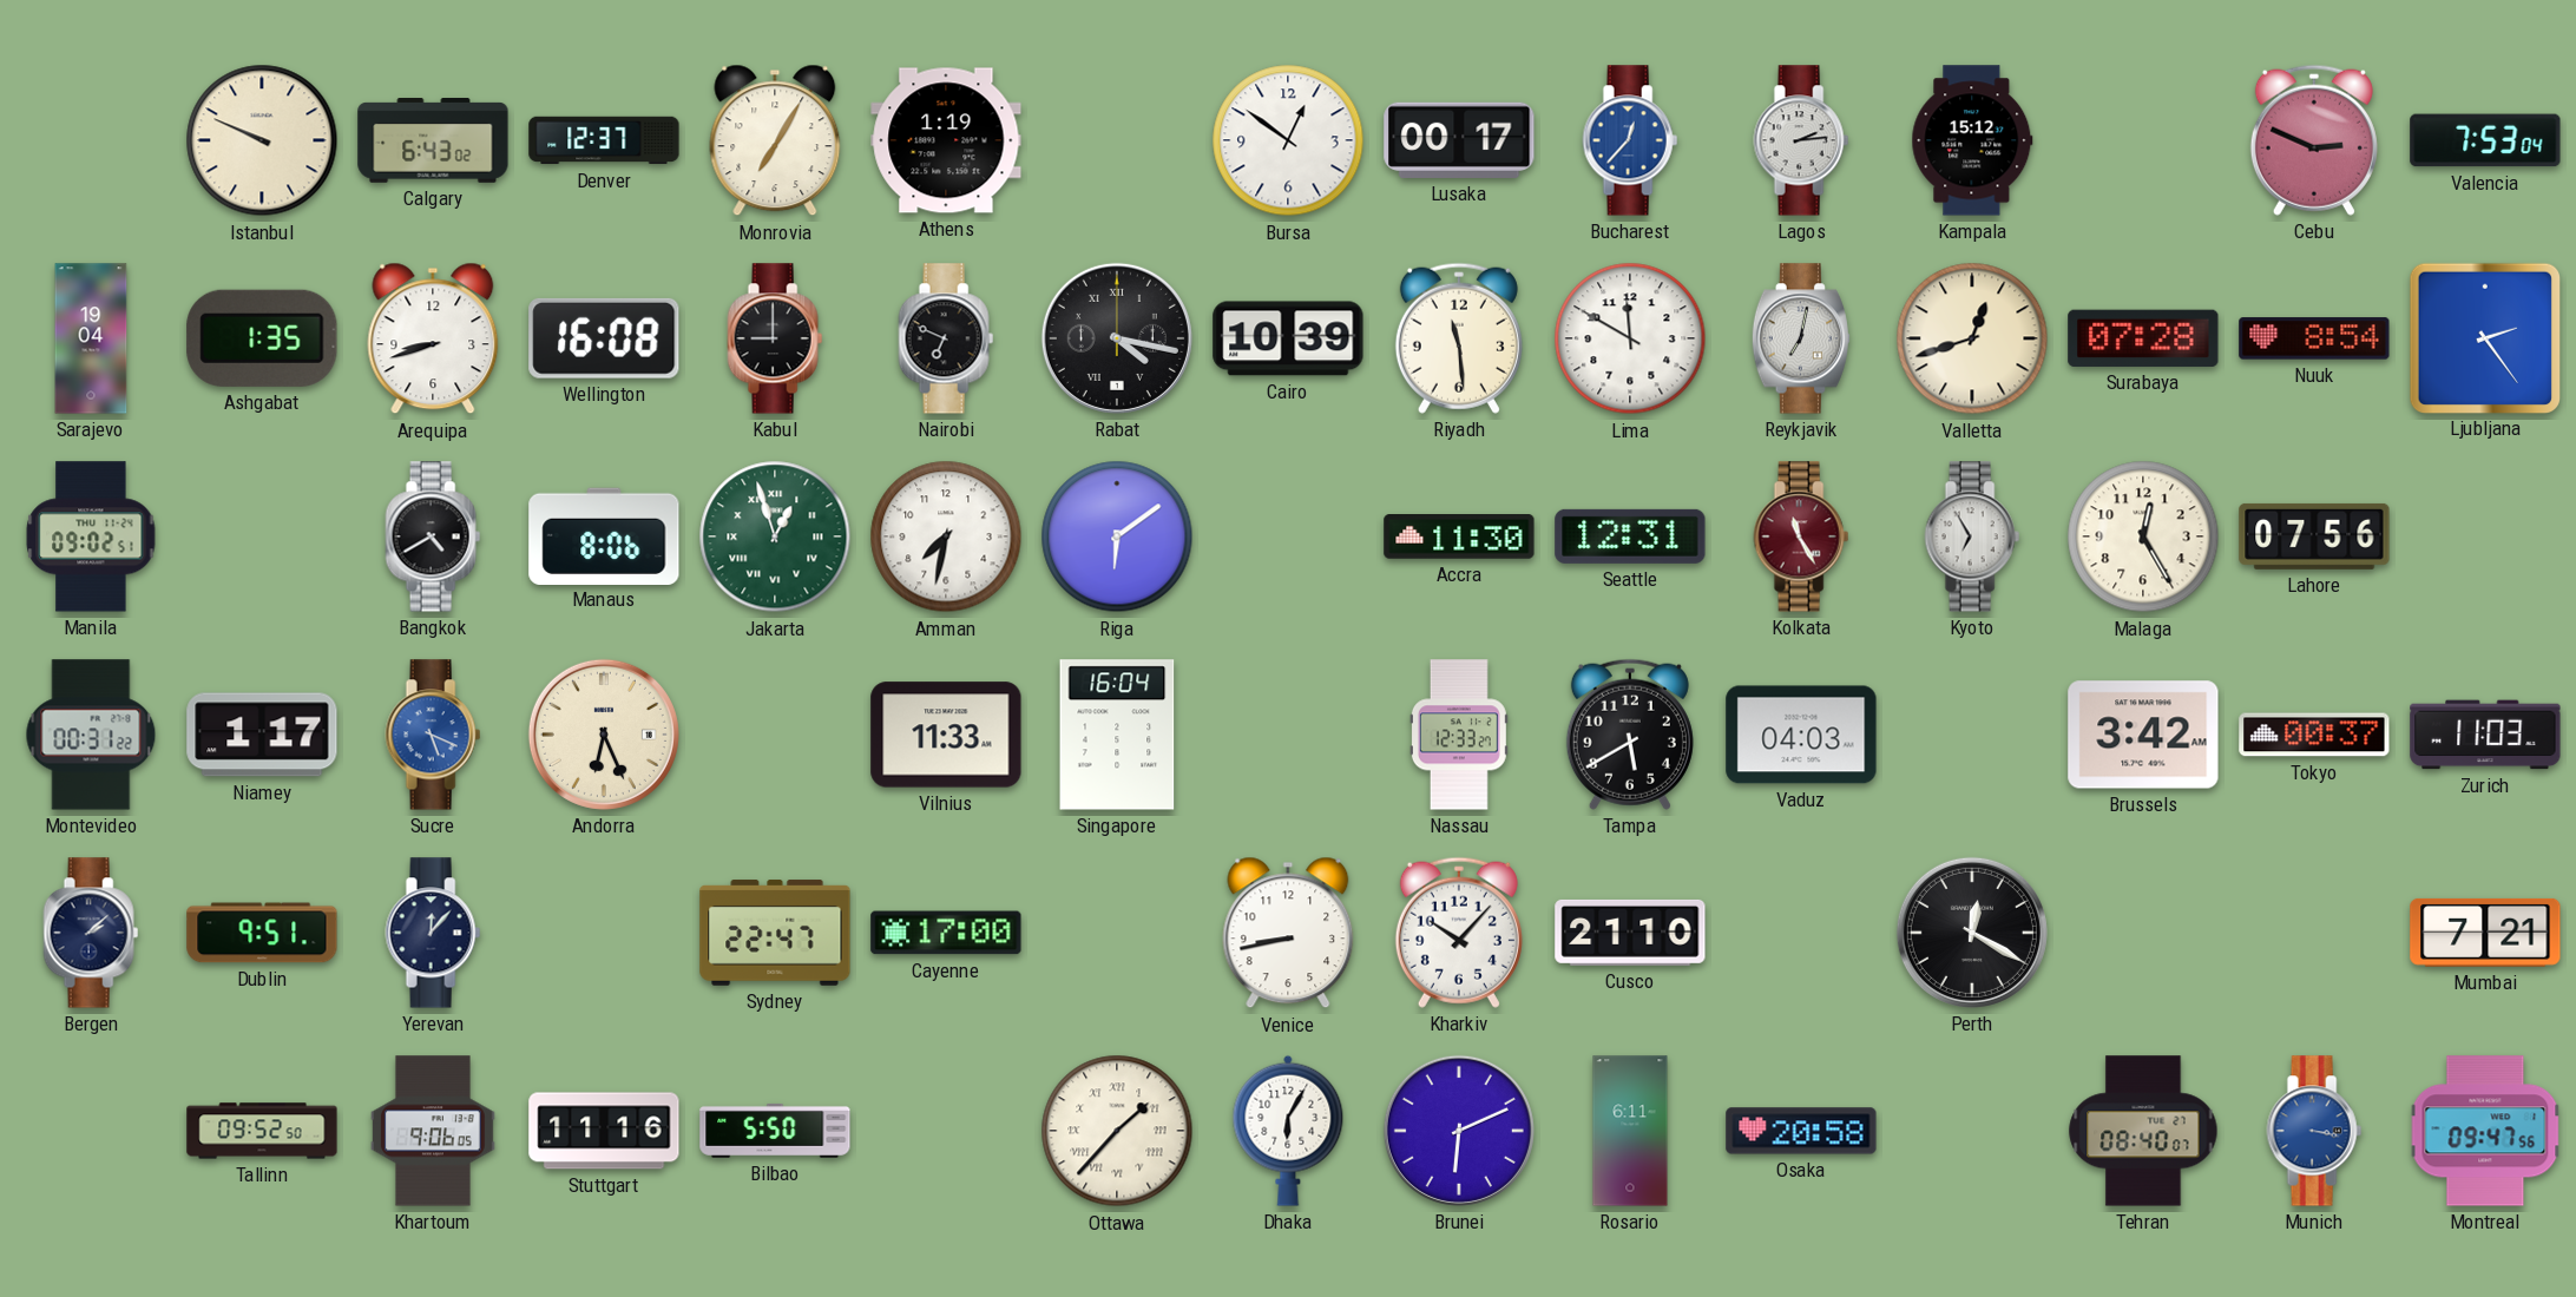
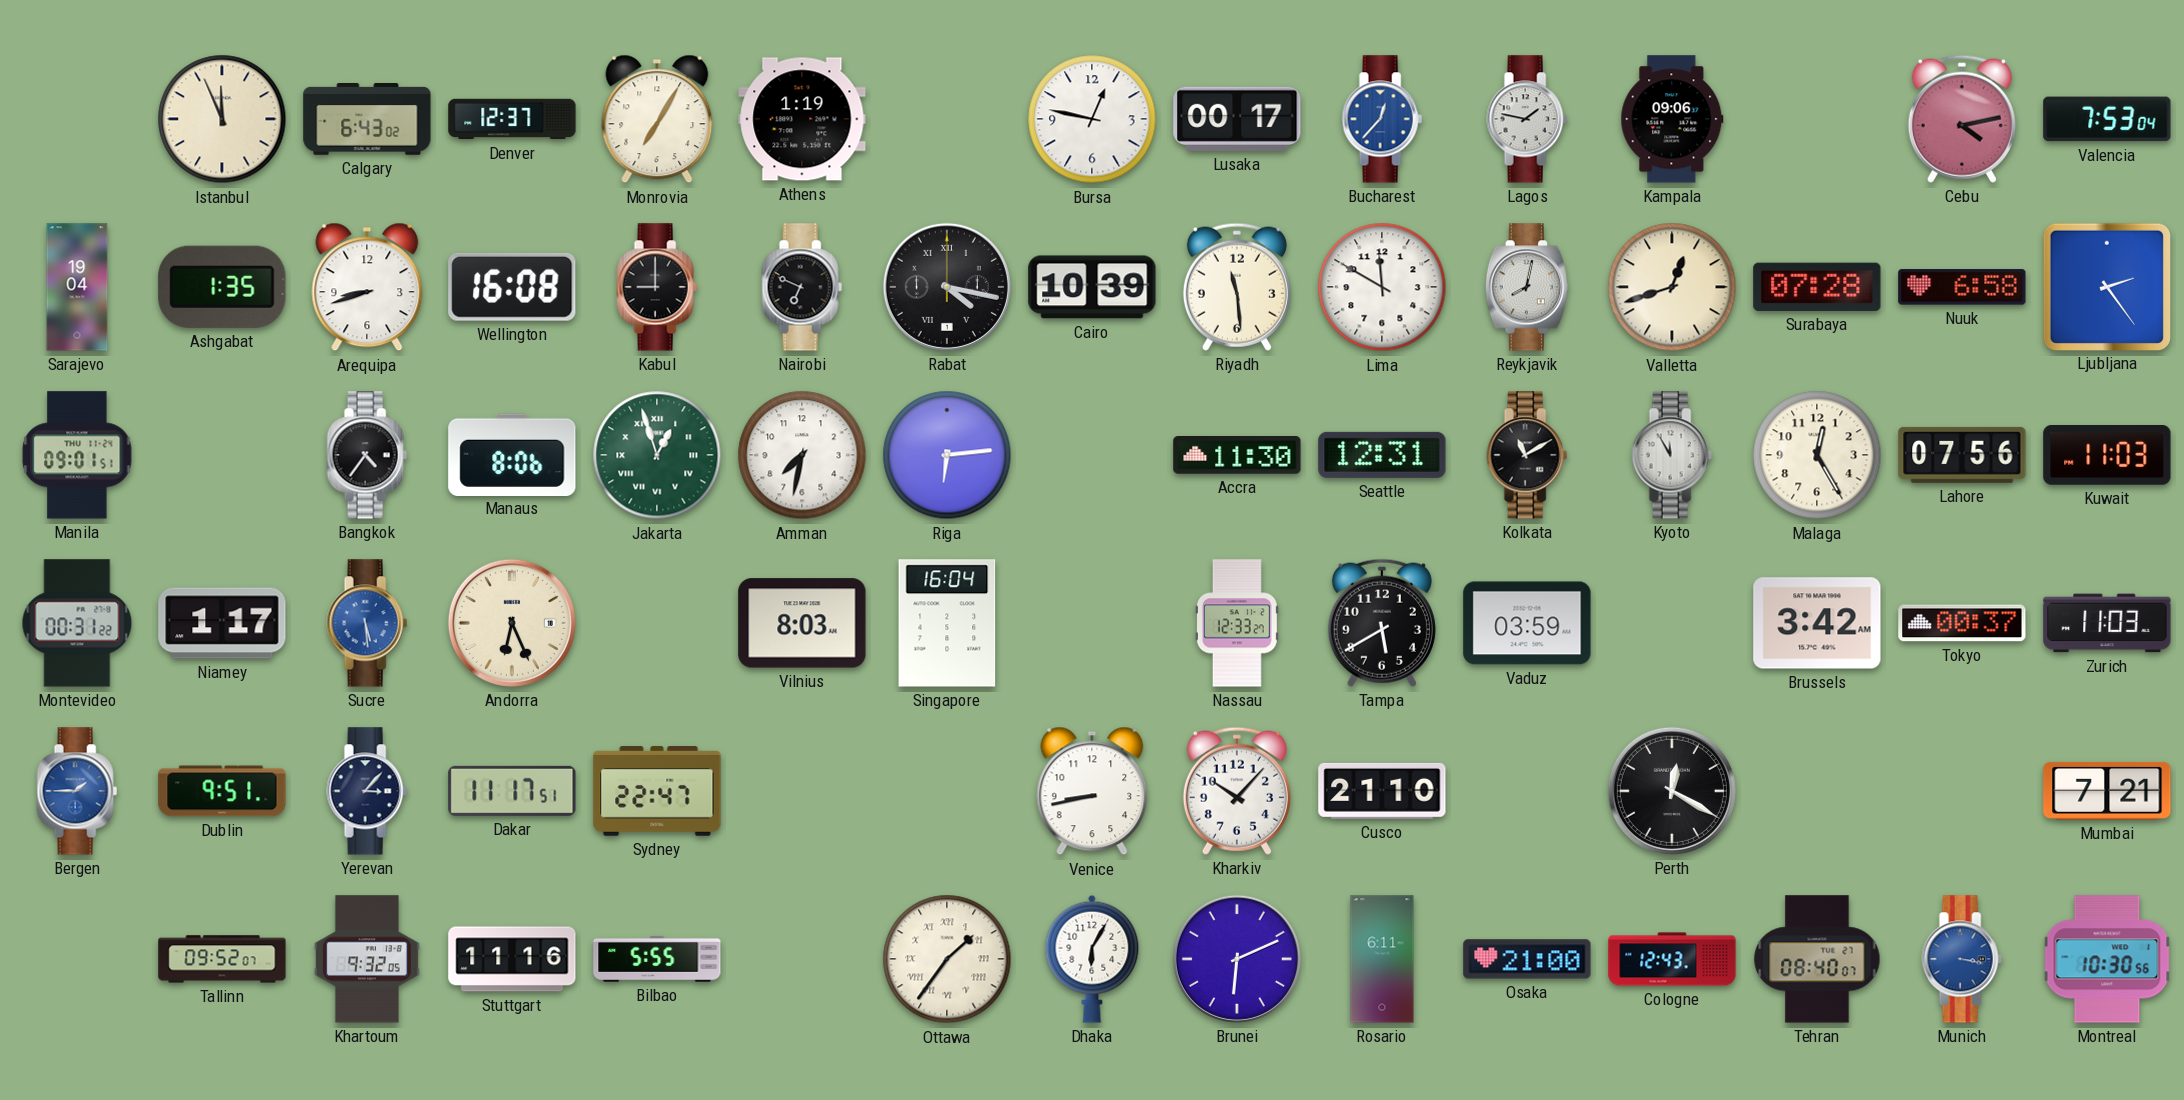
Istanbul: 9:49 -> 11:56 (222, 119)
Bursa: 12:51 -> 12:47 (1092, 119)
Lagos: 2:14 -> 1:47 (1527, 119)
Kampala: 15:12 -> 09:06 (1672, 119)
Cebu: 2:49 -> 4:13 (1962, 119)
Reykjavik: 7:02 -> 8:02 (1527, 287)
Nuuk: 8:54 -> 6:58 (1962, 287)
Manila: 09:02 -> 09:01 (77, 455)
Bangkok: 4:40 -> 4:36 (367, 455)
Riga: 6:09 -> 6:14 (947, 455)
Kolkata: 11:25 -> 11:10 (1527, 455)
Kolkata dial: burgundy -> black (1527, 455)
Kyoto: 6:55 -> 11:55 (1672, 455)
Kuwait: none -> 11:03 (2107, 455)
Sucre: 5:19 -> 5:29 (367, 623)
Vilnius: 11:33 -> 8:03 (802, 623)
Vaduz: 04:03 -> 03:59 (1527, 623)
Bergen: 2:08 -> 1:45 (77, 791)
Bergen dial: navy -> blue (77, 791)
Yerevan: 12:07 -> 3:07 (367, 791)
Dakar: none -> 11:17 (512, 791)
Cayenne: 17:00 -> none (946, 933)
Tallinn: 09:52:50 -> 09:52:07 (222, 959)
Khartoum: 9:06 -> 9:32 (367, 959)
Bilbao: 5:50 -> 5:55 (657, 959)
Ottawa: 1:37 -> 1:36 (947, 959)
Osaka: 20:58 -> 21:00 (1527, 959)
Cologne: none -> 12:43 (1672, 959)
Montreal: 09:47 -> 10:30 (2107, 959)
